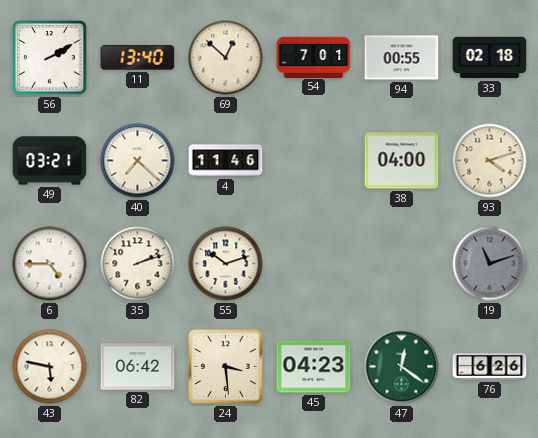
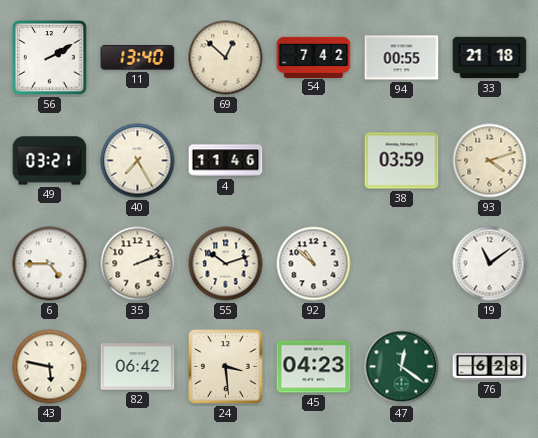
54: 7:01 -> 7:42 (314, 57)
33: 02:18 -> 21:18 (490, 58)
40: 7:22 -> 7:25 (138, 161)
38: 04:00 -> 03:59 (402, 161)
92: none -> 10:52 (314, 264)
19: 11:12 -> 11:09 (490, 264)
19 dial: grey -> white (490, 264)
76: 6:26 -> 6:28 (490, 367)
